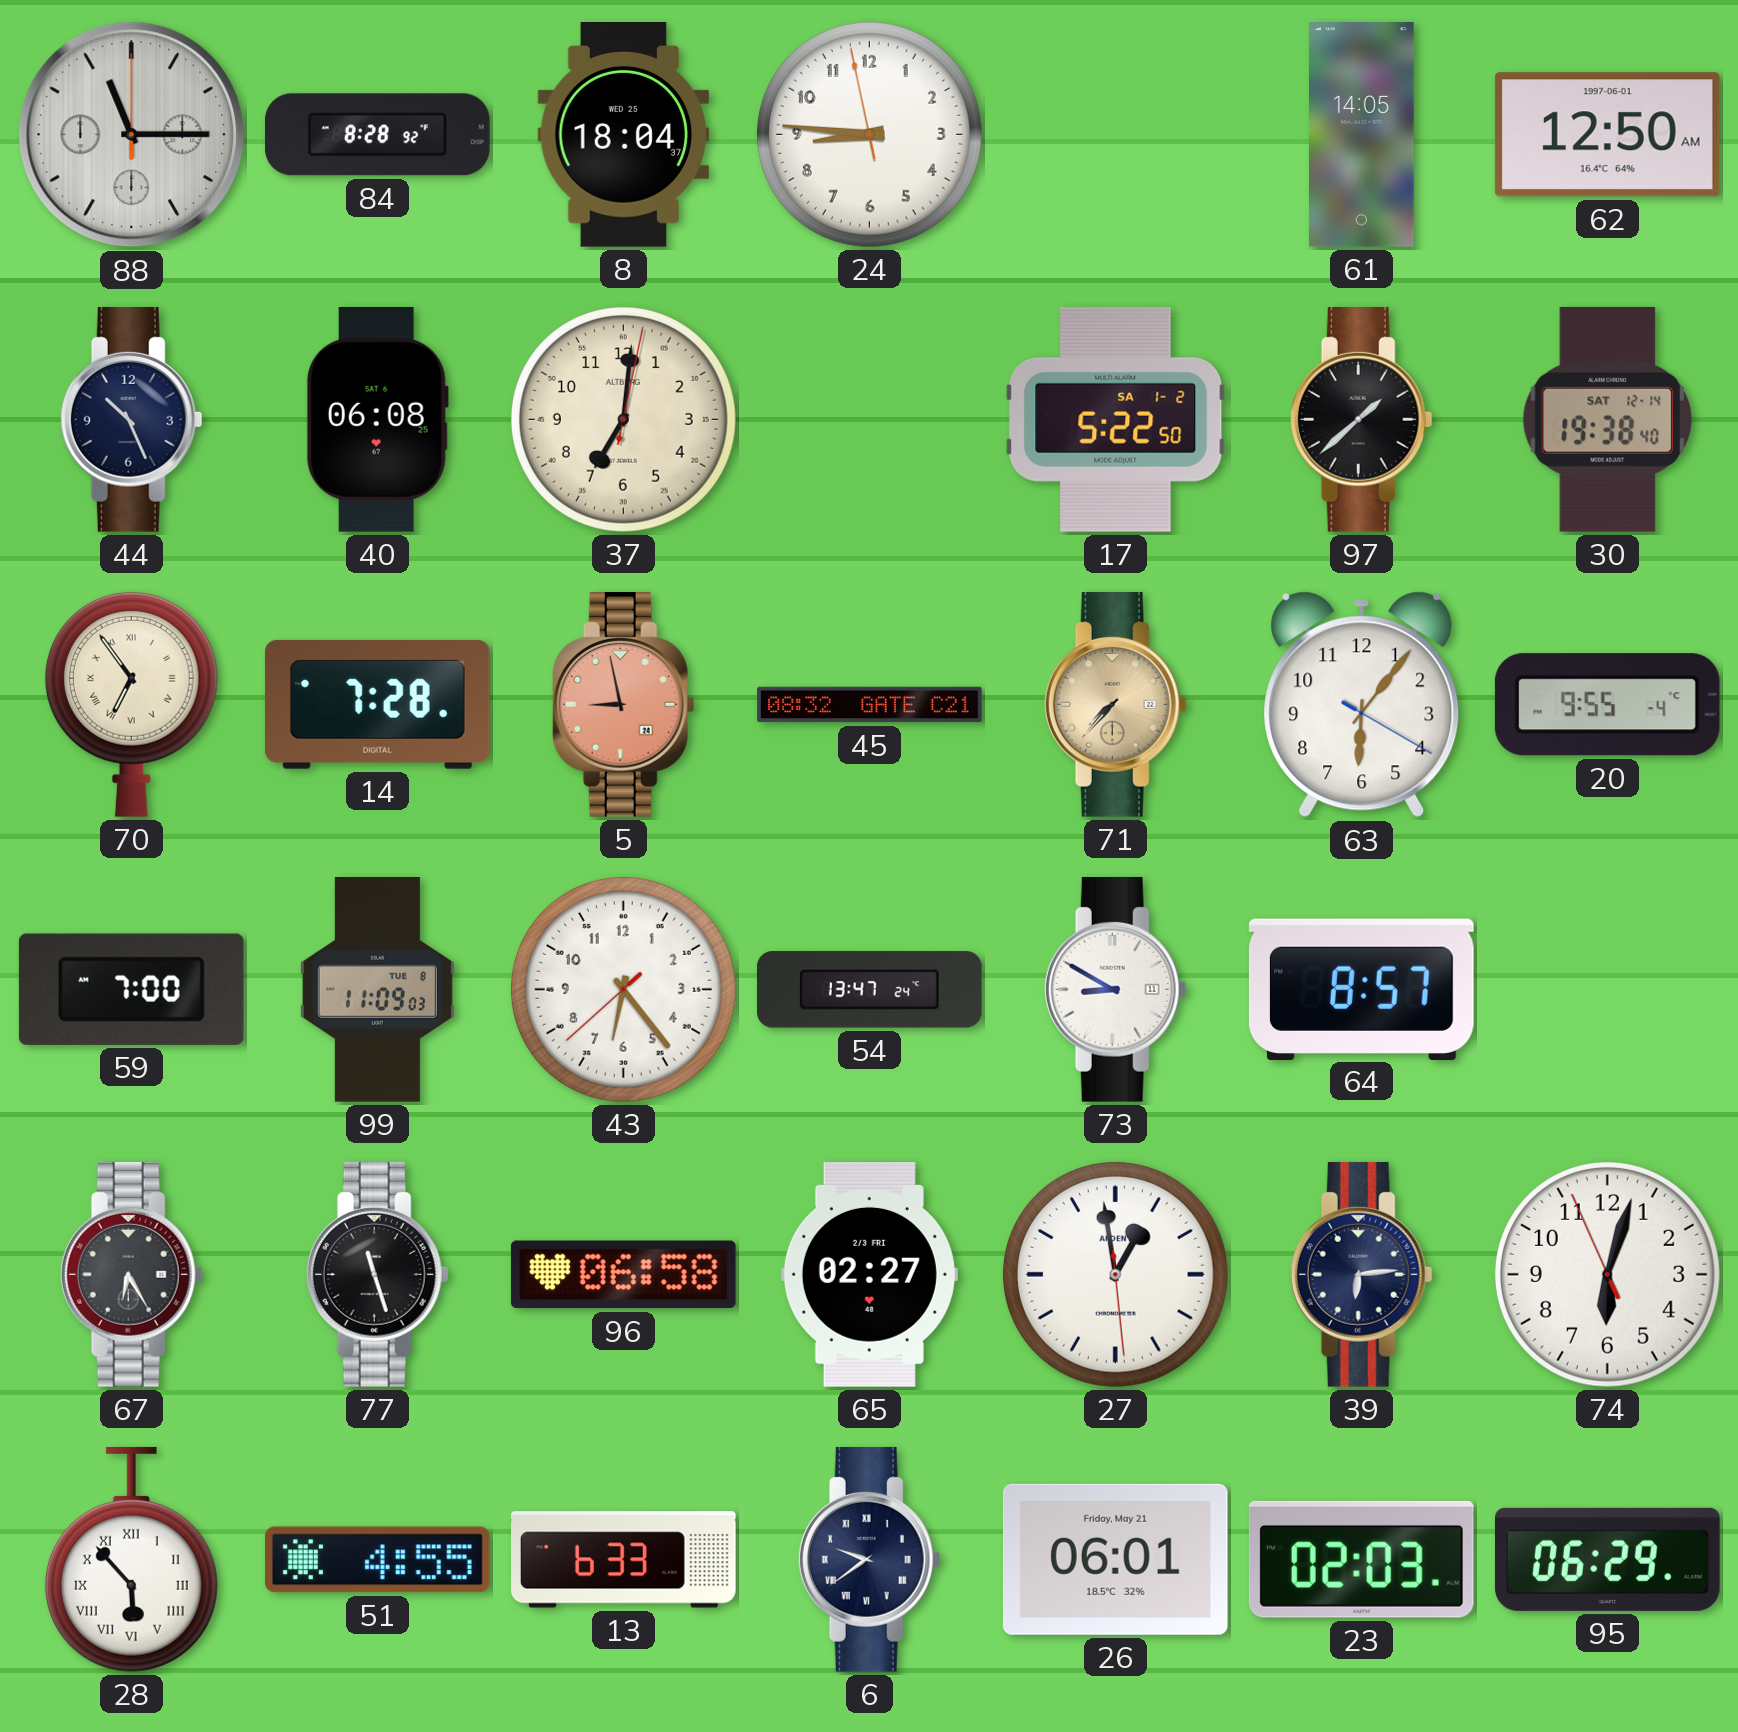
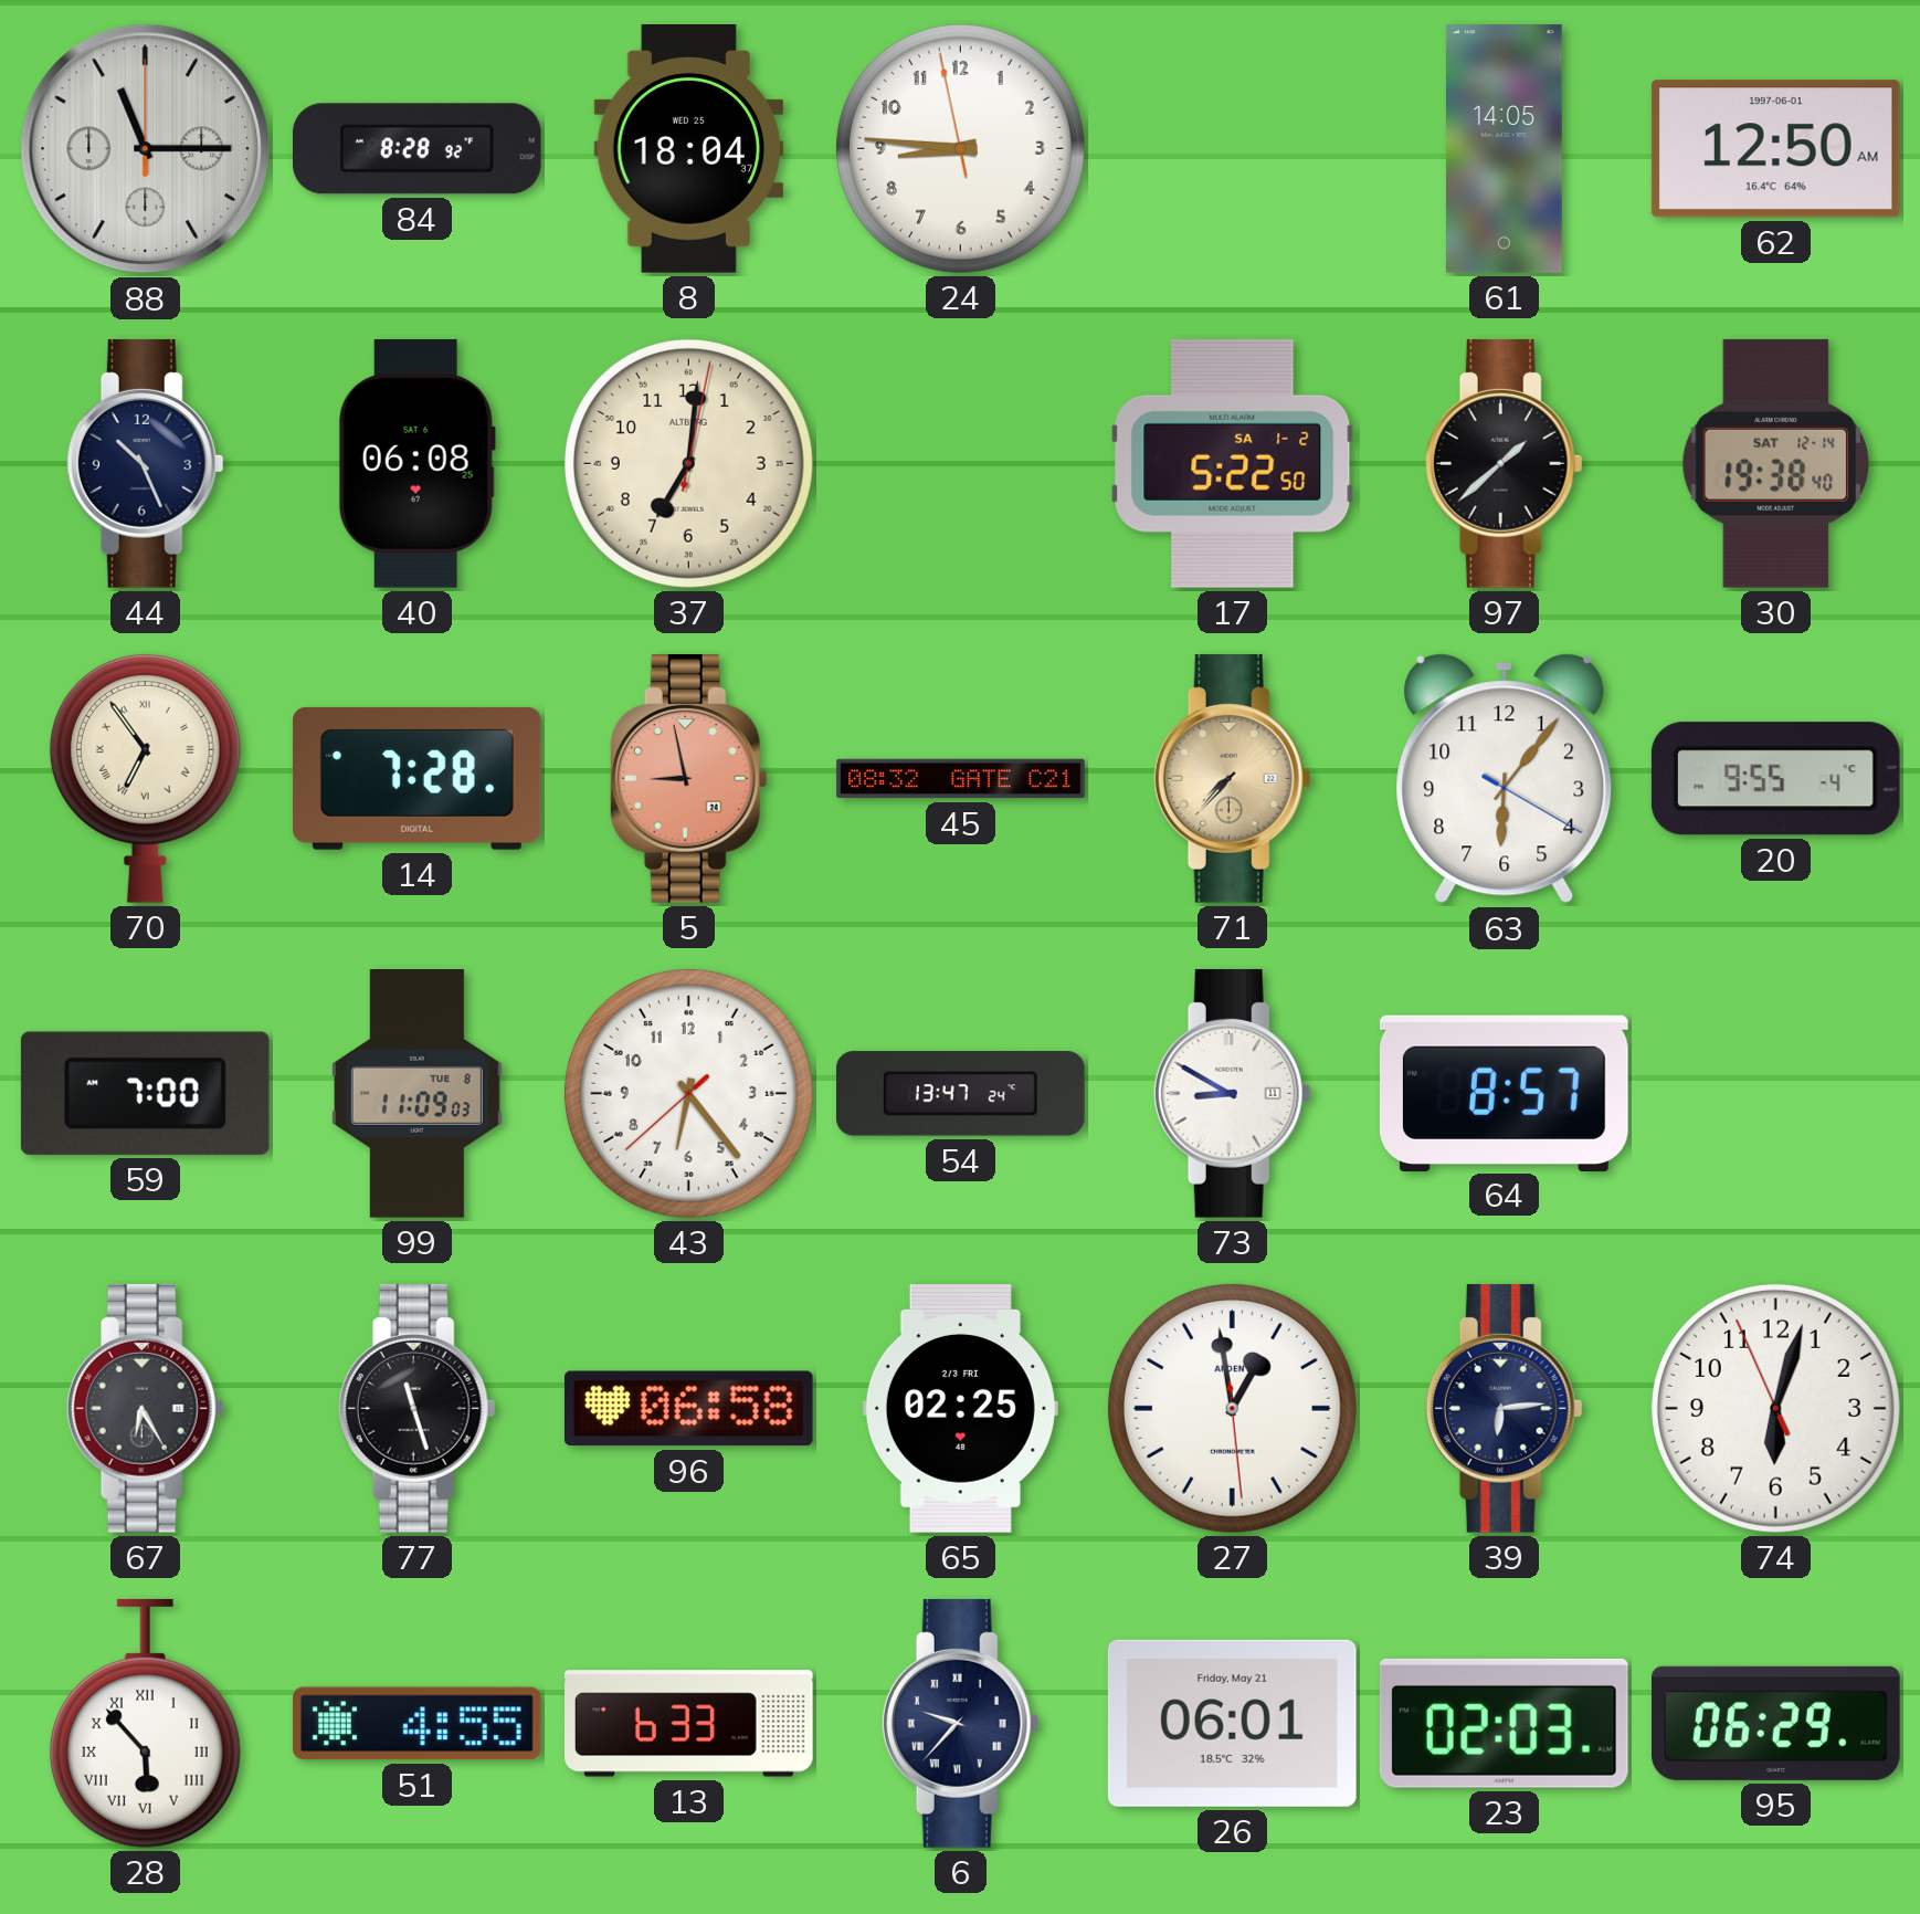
65: 02:27 -> 02:25 (960, 1408)
6: 9:39 -> 9:37 (960, 1723)
